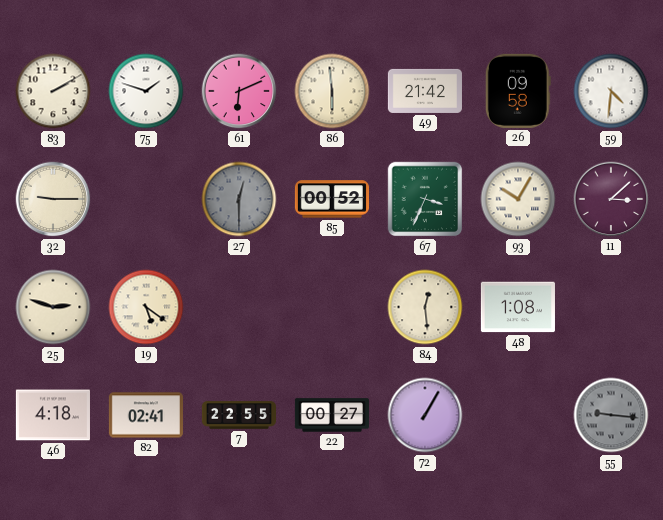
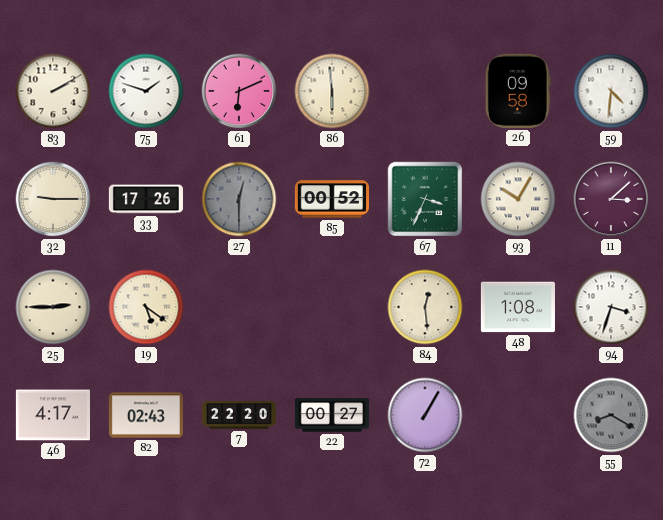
49: 21:42 -> none (425, 91)
33: none -> 17:26 (146, 199)
25: 2:48 -> 2:45 (53, 307)
94: none -> 3:33 (611, 307)
46: 4:18 -> 4:17 (53, 415)
82: 02:41 -> 02:43 (146, 415)
7: 22:55 -> 22:20 (238, 415)
55: 9:16 -> 8:20 (611, 415)
